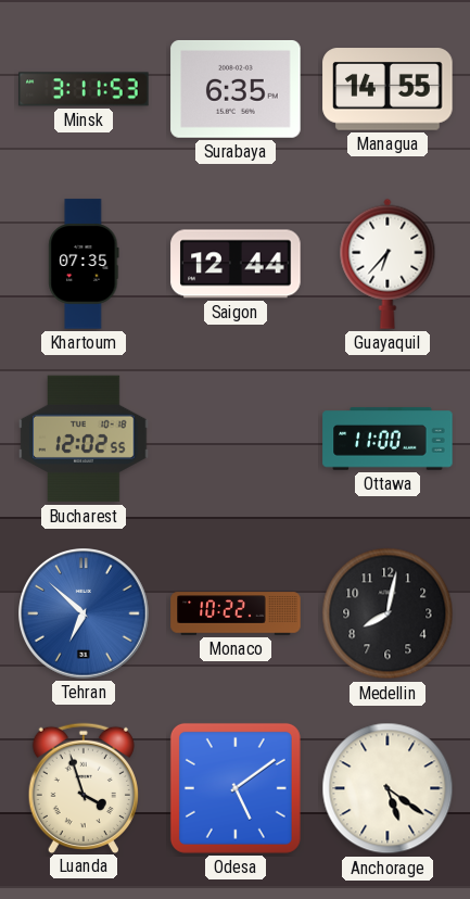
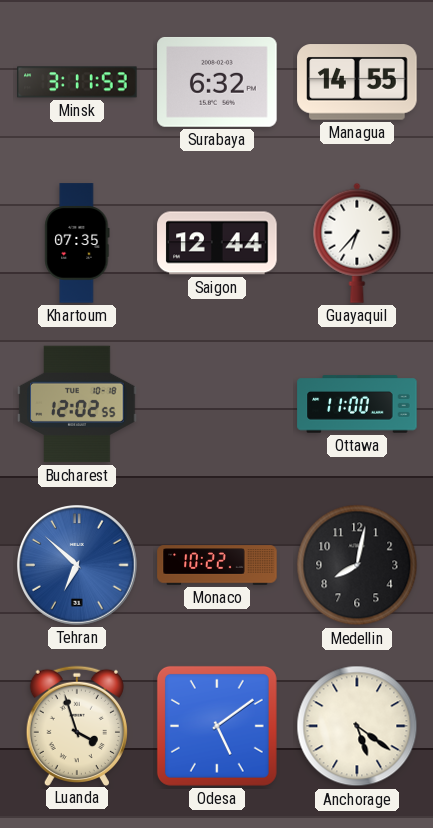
Surabaya: 6:35 -> 6:32 (217, 82)
